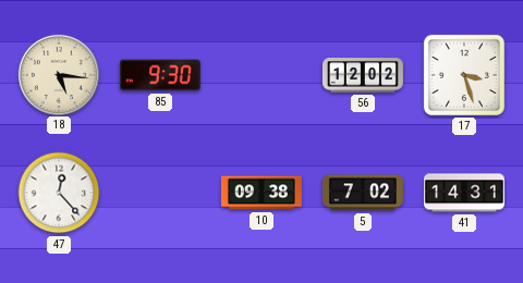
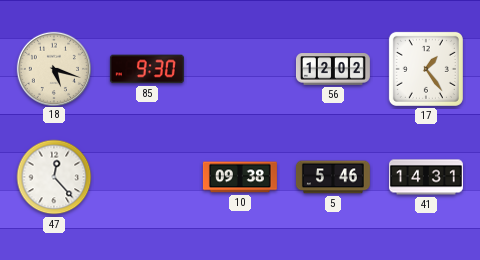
18: 5:16 -> 5:18 (54, 68)
17: 3:27 -> 1:24 (426, 69)
5: 7:02 -> 5:46 (333, 177)
